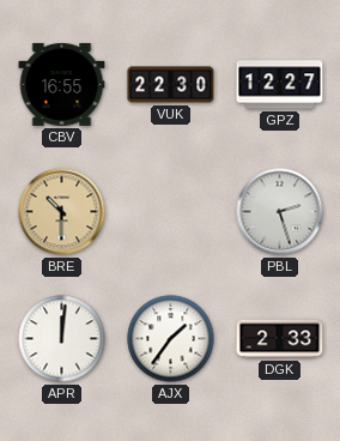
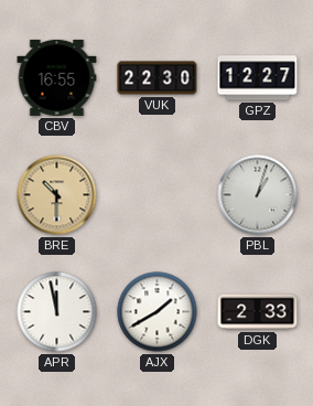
PBL: 2:27 -> 1:03 (258, 195)
APR: 12:01 -> 11:58 (57, 312)
AJX: 1:36 -> 1:40 (158, 312)
